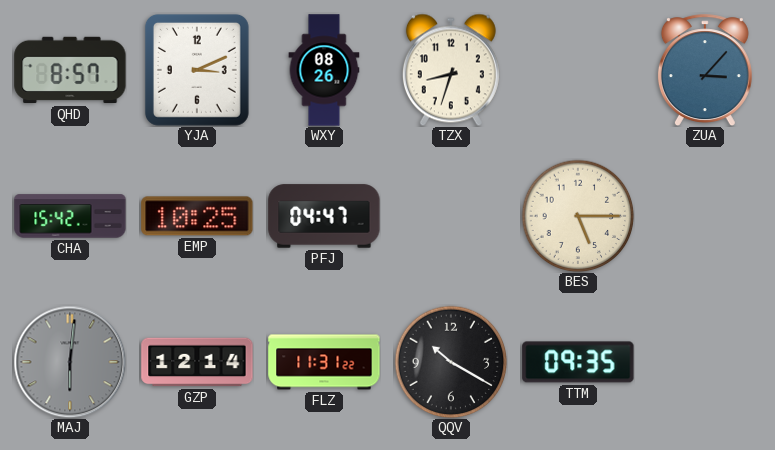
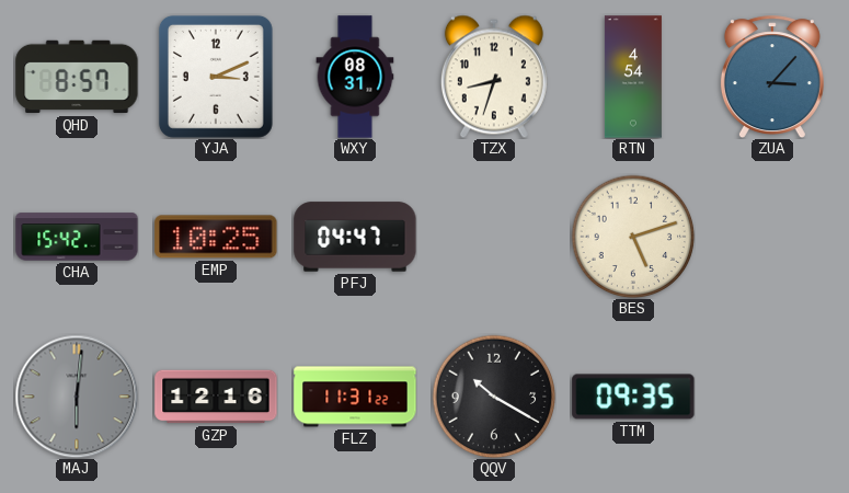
WXY: 08:26 -> 08:31 (355, 77)
RTN: none -> 4:54 (633, 77)
BES: 5:15 -> 5:12 (633, 237)
GZP: 12:14 -> 12:16 (216, 397)
